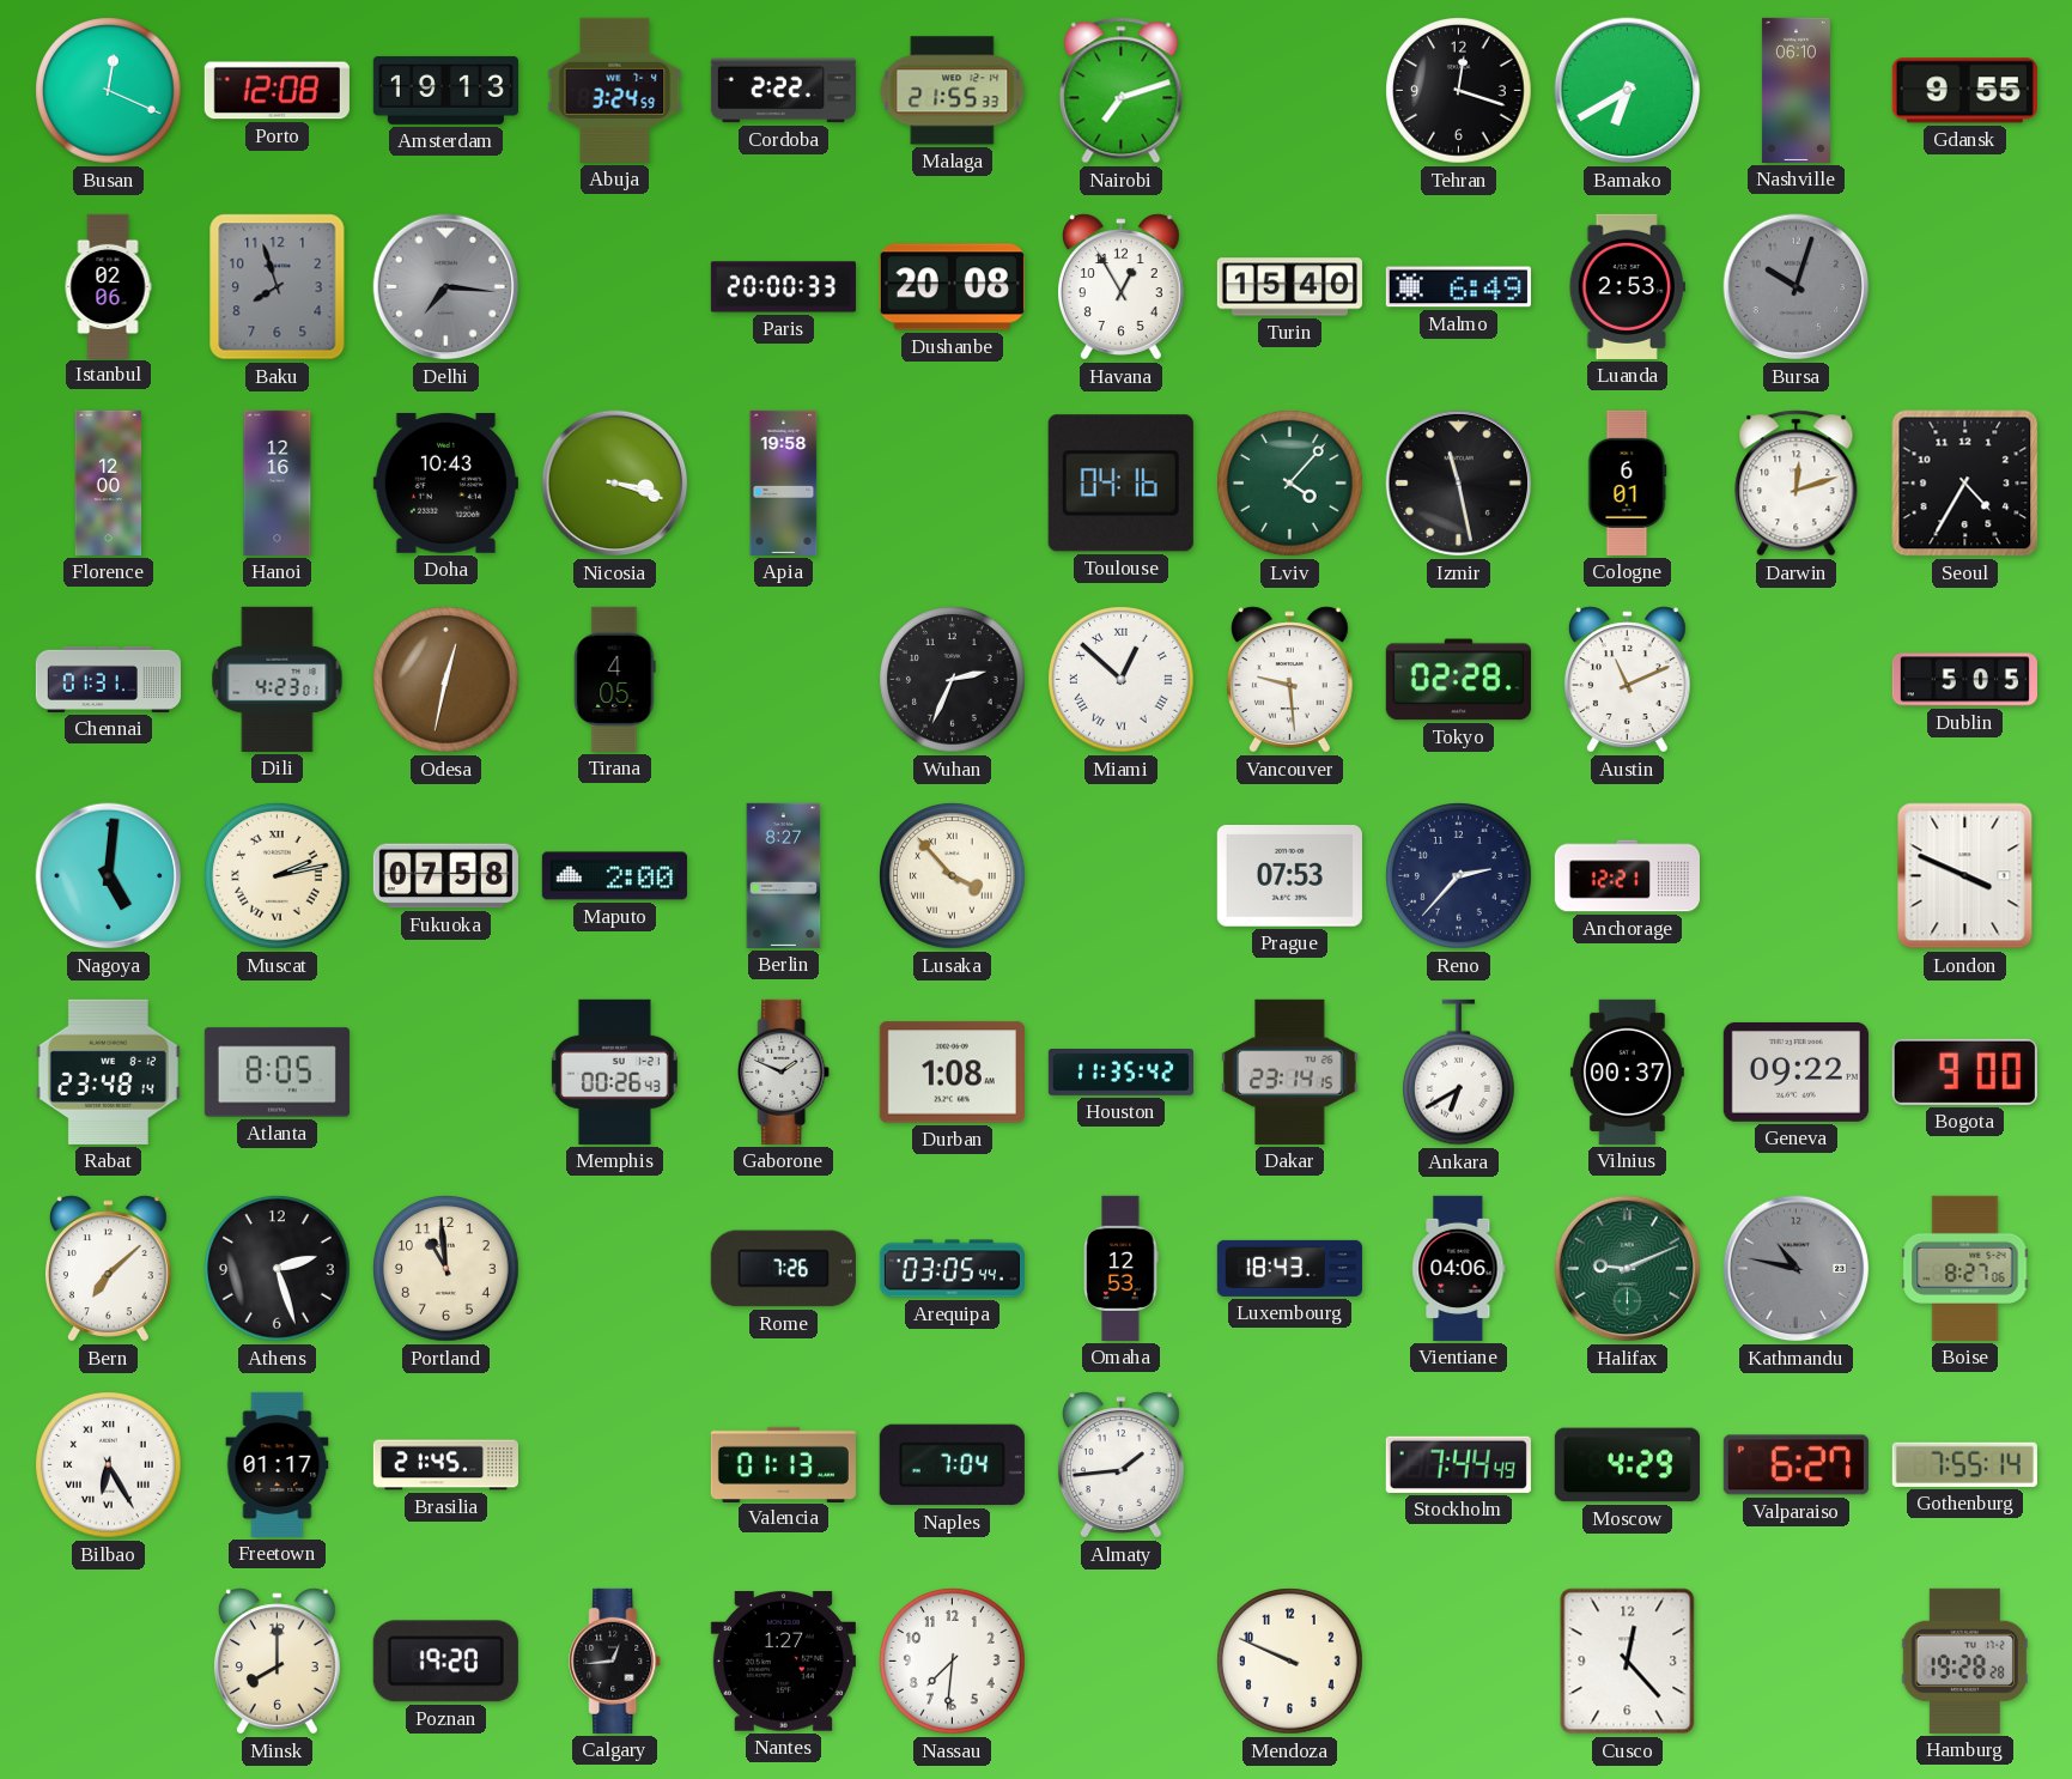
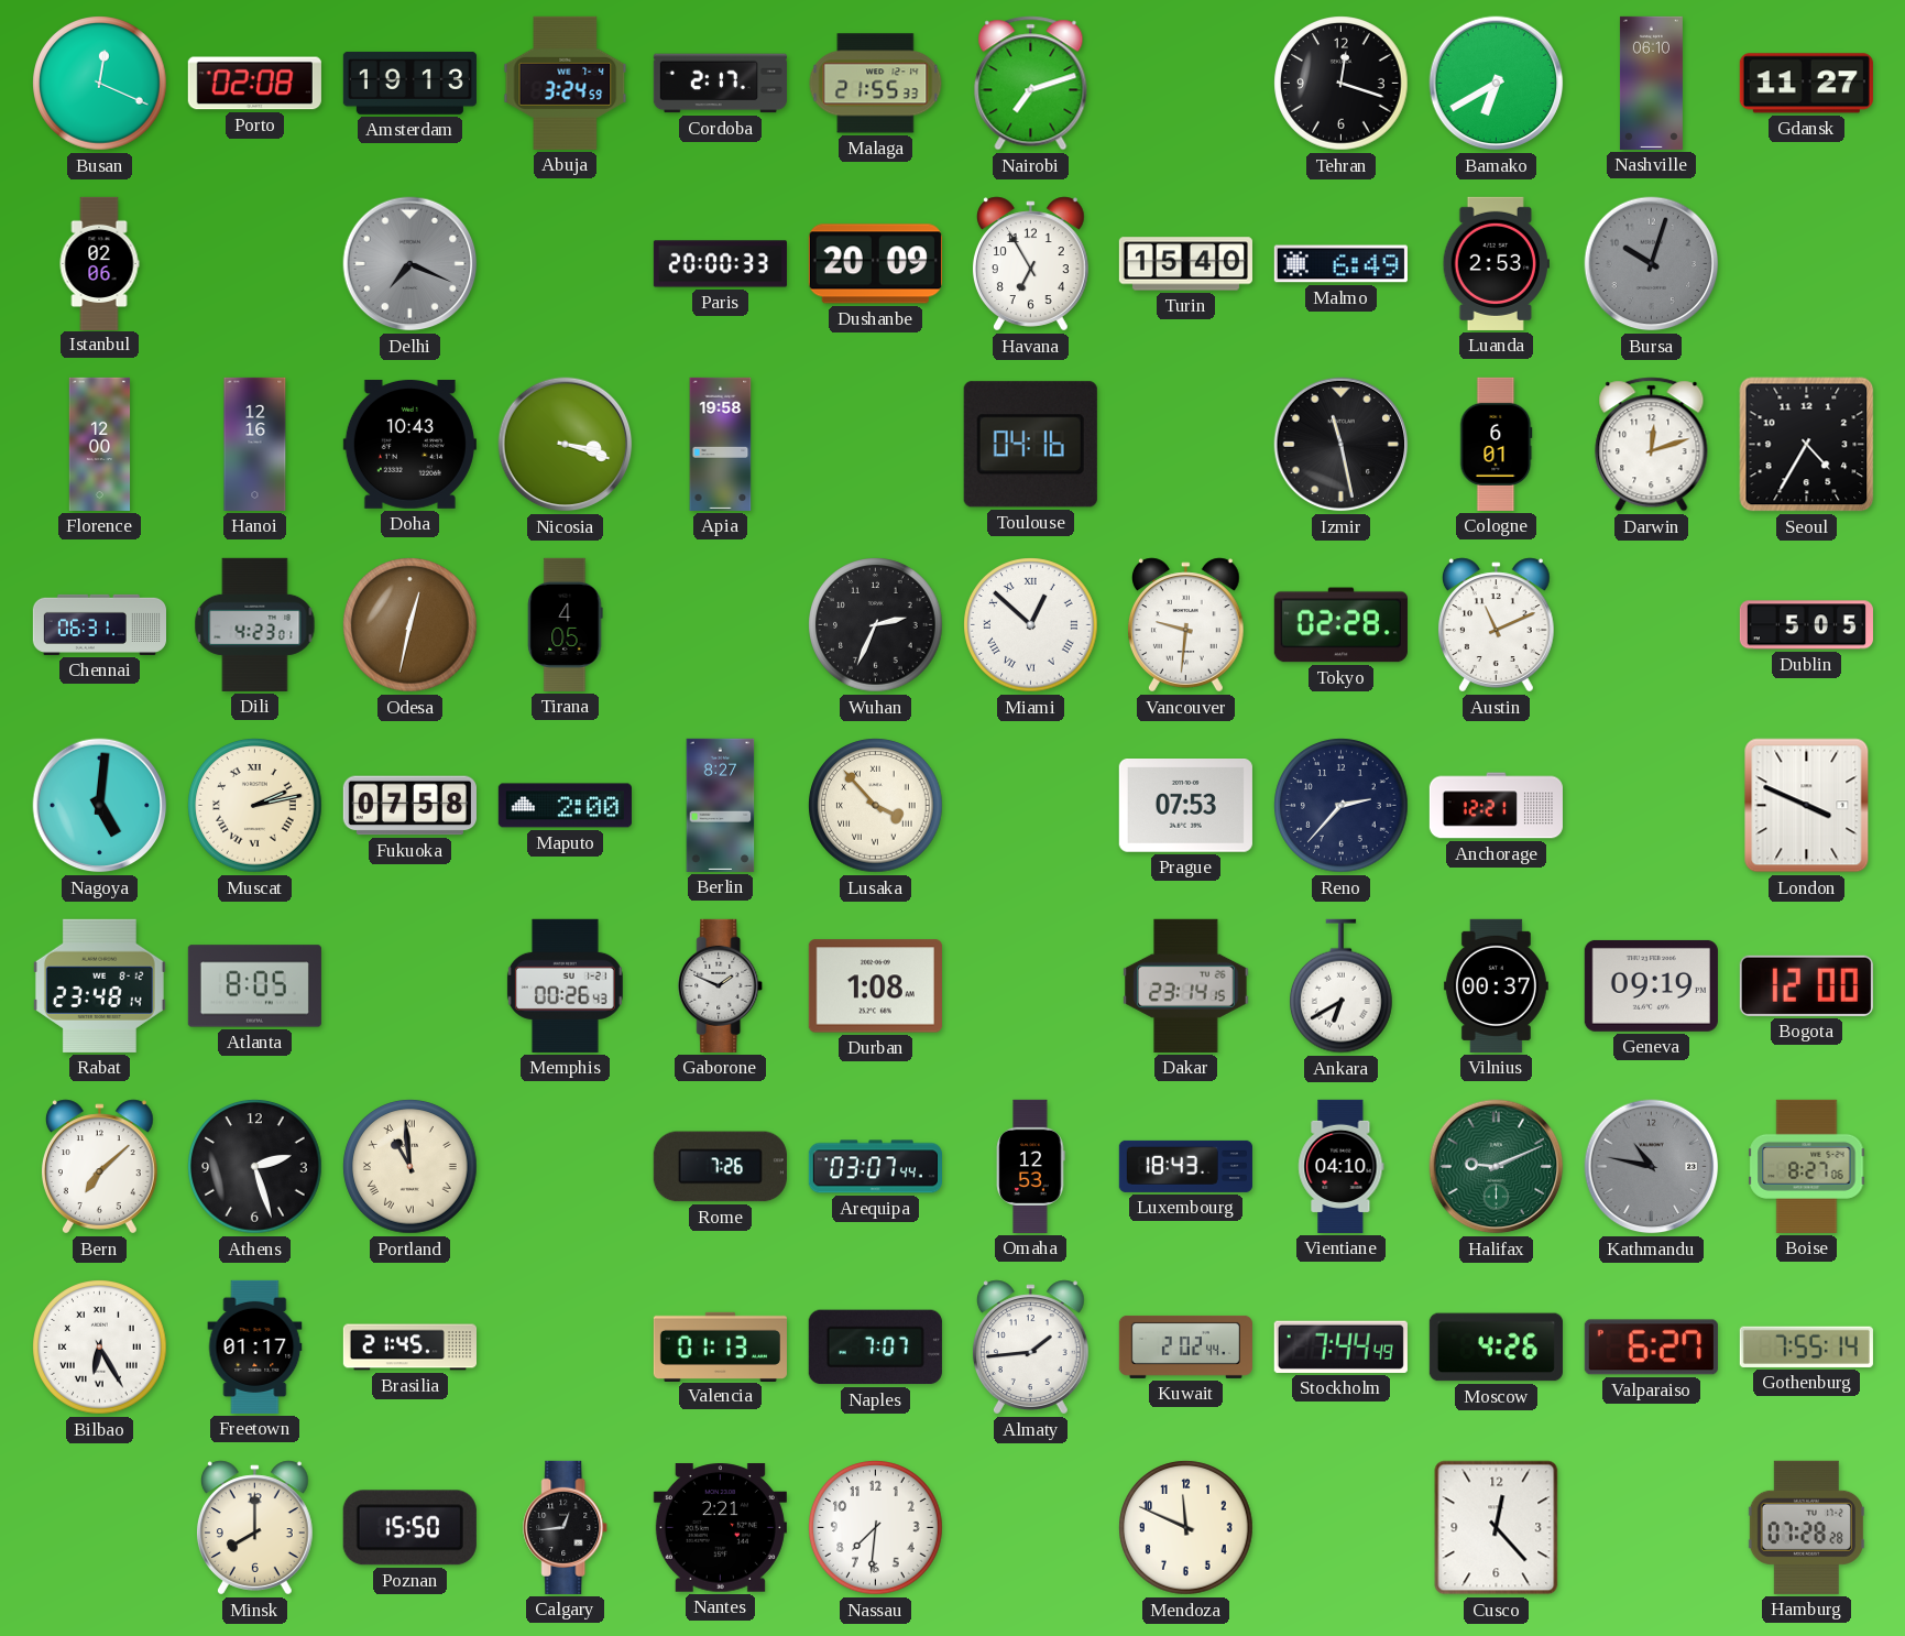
Porto: 12:08 -> 02:08 (254, 84)
Cordoba: 2:22 -> 2:17 (720, 84)
Gdansk: 9:55 -> 11:27 (1806, 84)
Baku: 7:57 -> none (278, 287)
Delhi: 7:16 -> 7:19 (410, 264)
Dushanbe: 20:08 -> 20:09 (875, 264)
Havana: 12:55 -> 6:55 (1030, 264)
Lviv: 4:07 -> none (1290, 484)
Chennai: 01:31 -> 06:31 (99, 624)
Vancouver: 9:29 -> 9:31 (1185, 625)
Houston: 11:35 -> none (1120, 1073)
Geneva: 09:22 -> 09:19 (1651, 985)
Bogota: 9:00 -> 12:00 (1806, 985)
Portland numerals: Arabic -> Roman (410, 1167)
Arequipa: 03:05 -> 03:07 (875, 1167)
Vientiane: 04:06 -> 04:10 (1342, 1166)
Naples: 7:04 -> 7:07 (875, 1348)
Kuwait: none -> 2:02 (1185, 1346)
Moscow: 4:29 -> 4:26 (1496, 1348)
Poznan: 19:20 -> 15:50 (409, 1528)
Nantes: 1:27 -> 2:21 (720, 1528)
Mendoza: 9:49 -> 11:49 (1186, 1528)
Hamburg: 19:28 -> 07:28 (1806, 1527)
